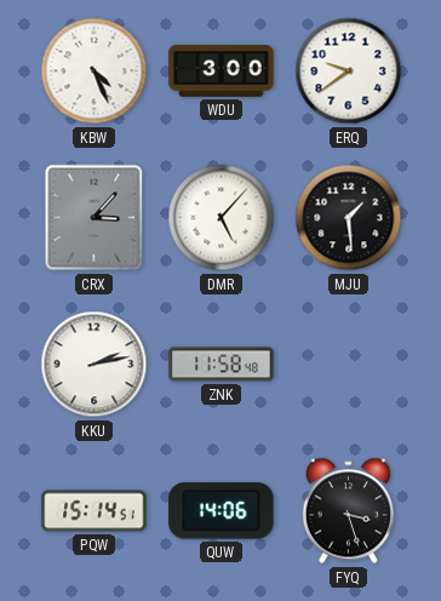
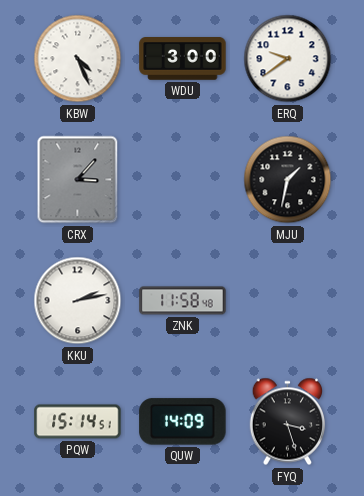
DMR: 5:07 -> none (222, 218)
MJU: 1:29 -> 1:32 (288, 180)
QUW: 14:06 -> 14:09 (183, 422)
